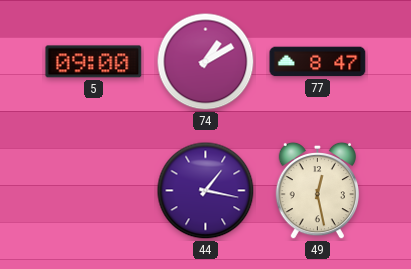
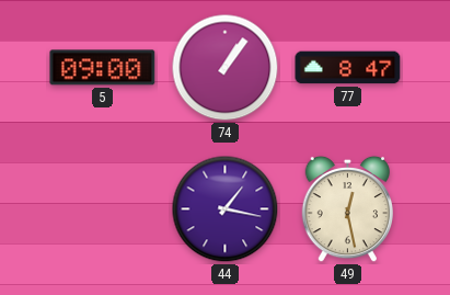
74: 1:10 -> 1:06 (226, 68)
